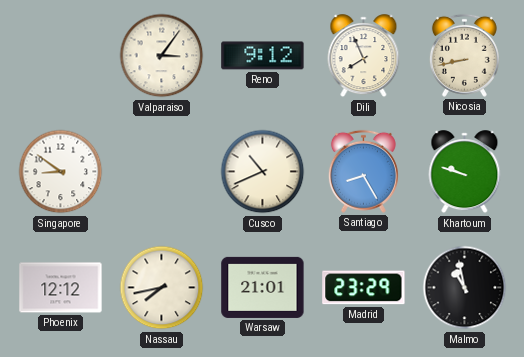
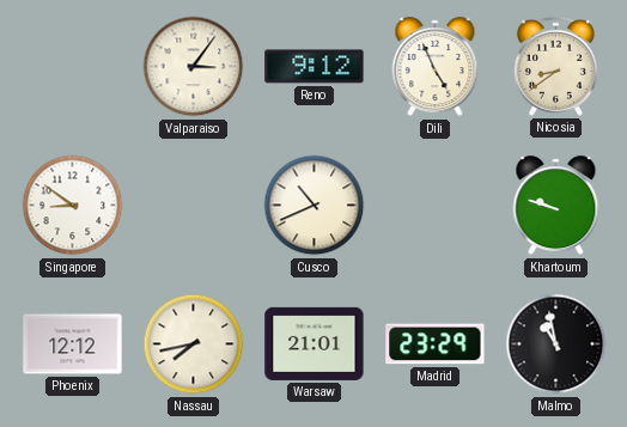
Dili: 7:56 -> 4:56 (436, 67)
Nicosia: 8:43 -> 8:39 (555, 66)
Santiago: 8:25 -> none (363, 171)
